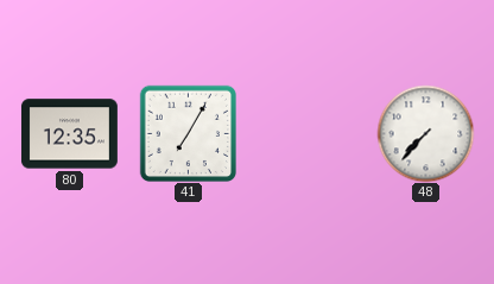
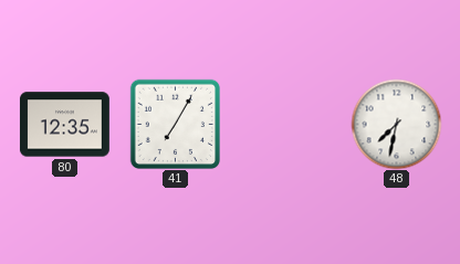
48: 7:37 -> 7:32 (396, 124)
